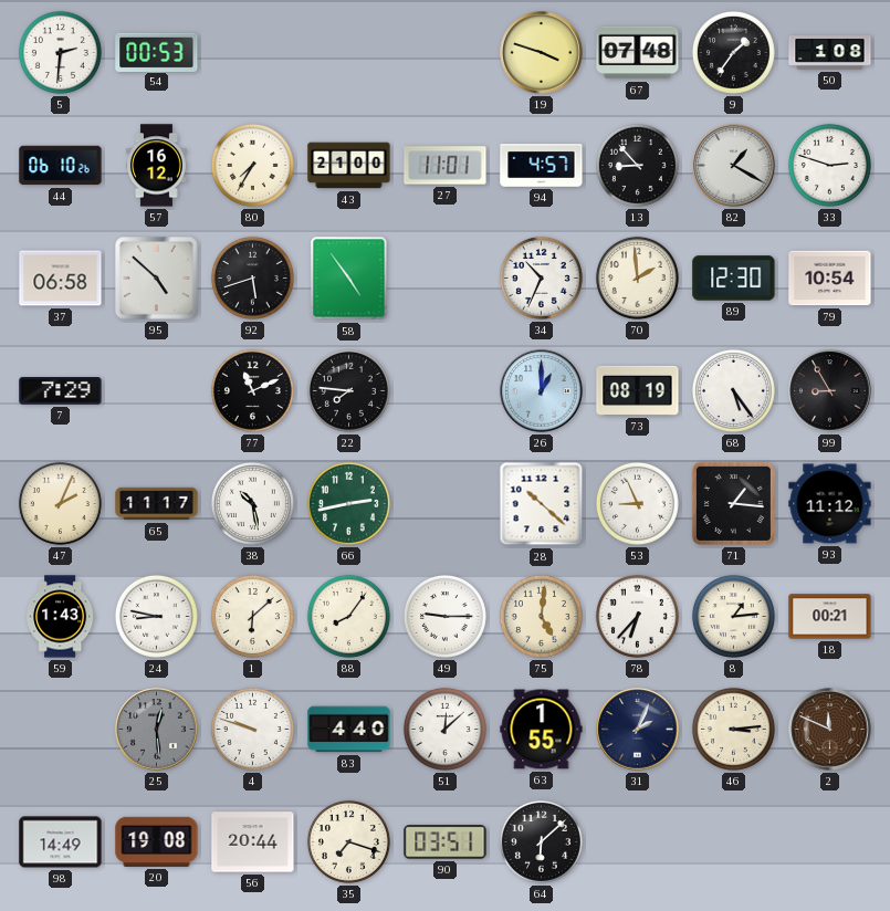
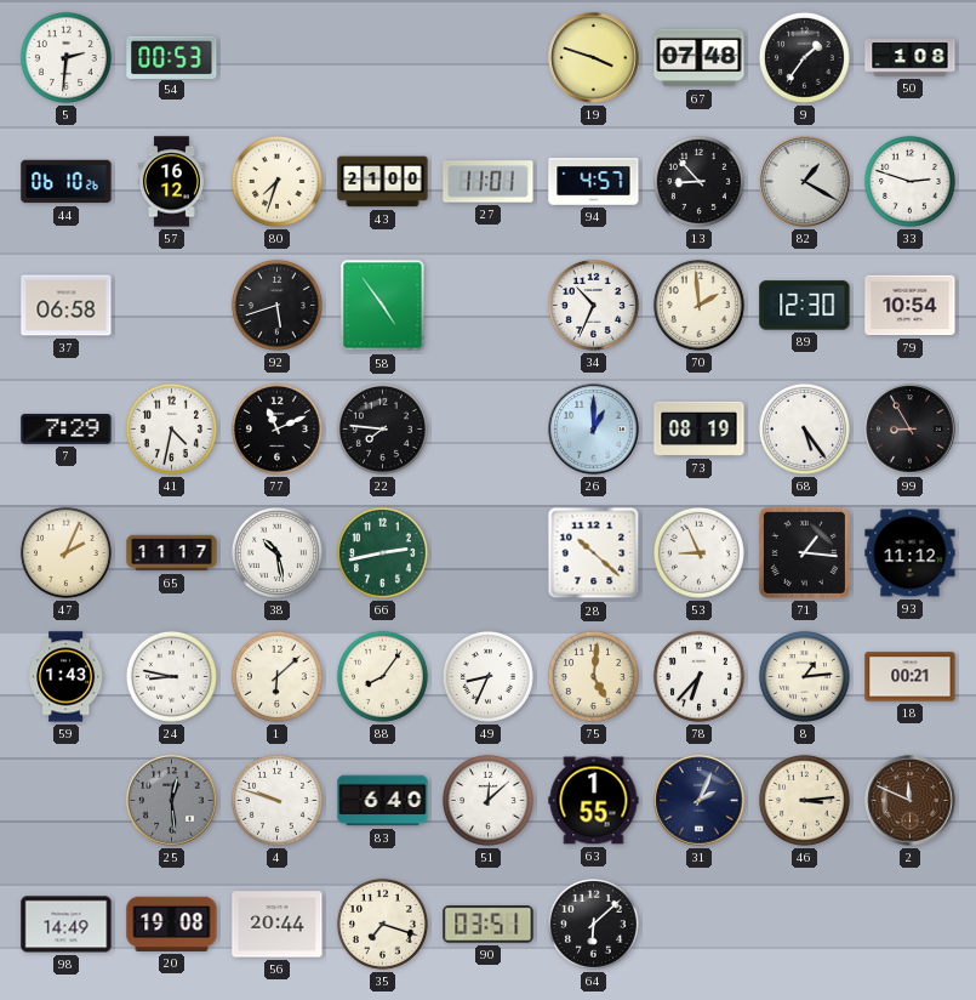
80: 7:35 -> 7:33 (276, 181)
95: 4:52 -> none (157, 279)
41: none -> 4:32 (171, 428)
49: 9:15 -> 8:34 (487, 676)
83: 4:40 -> 6:40 (383, 801)
